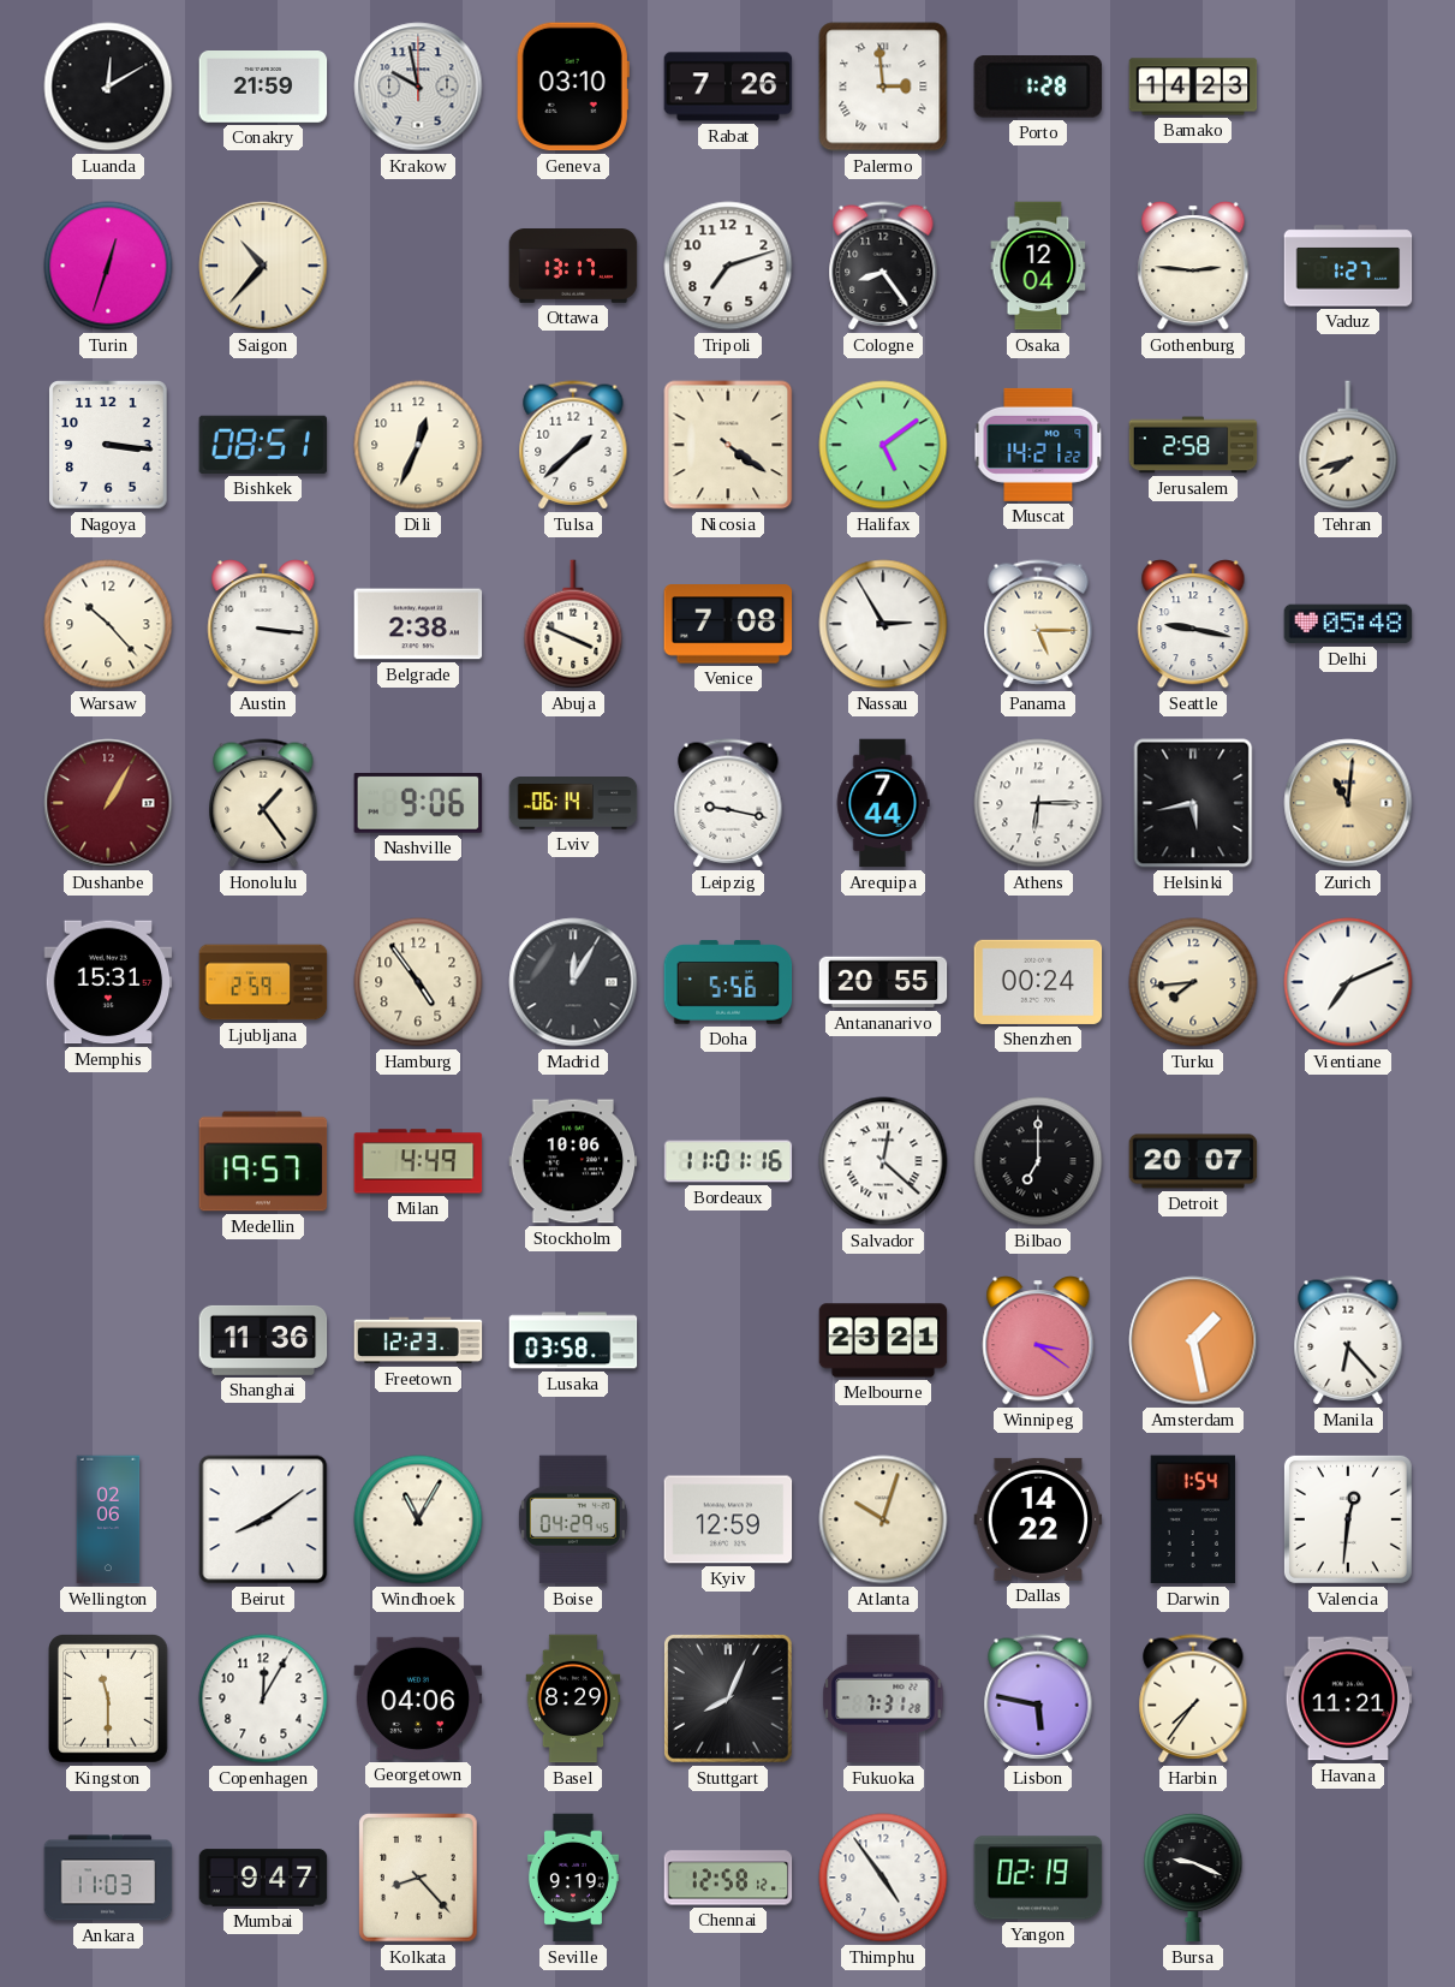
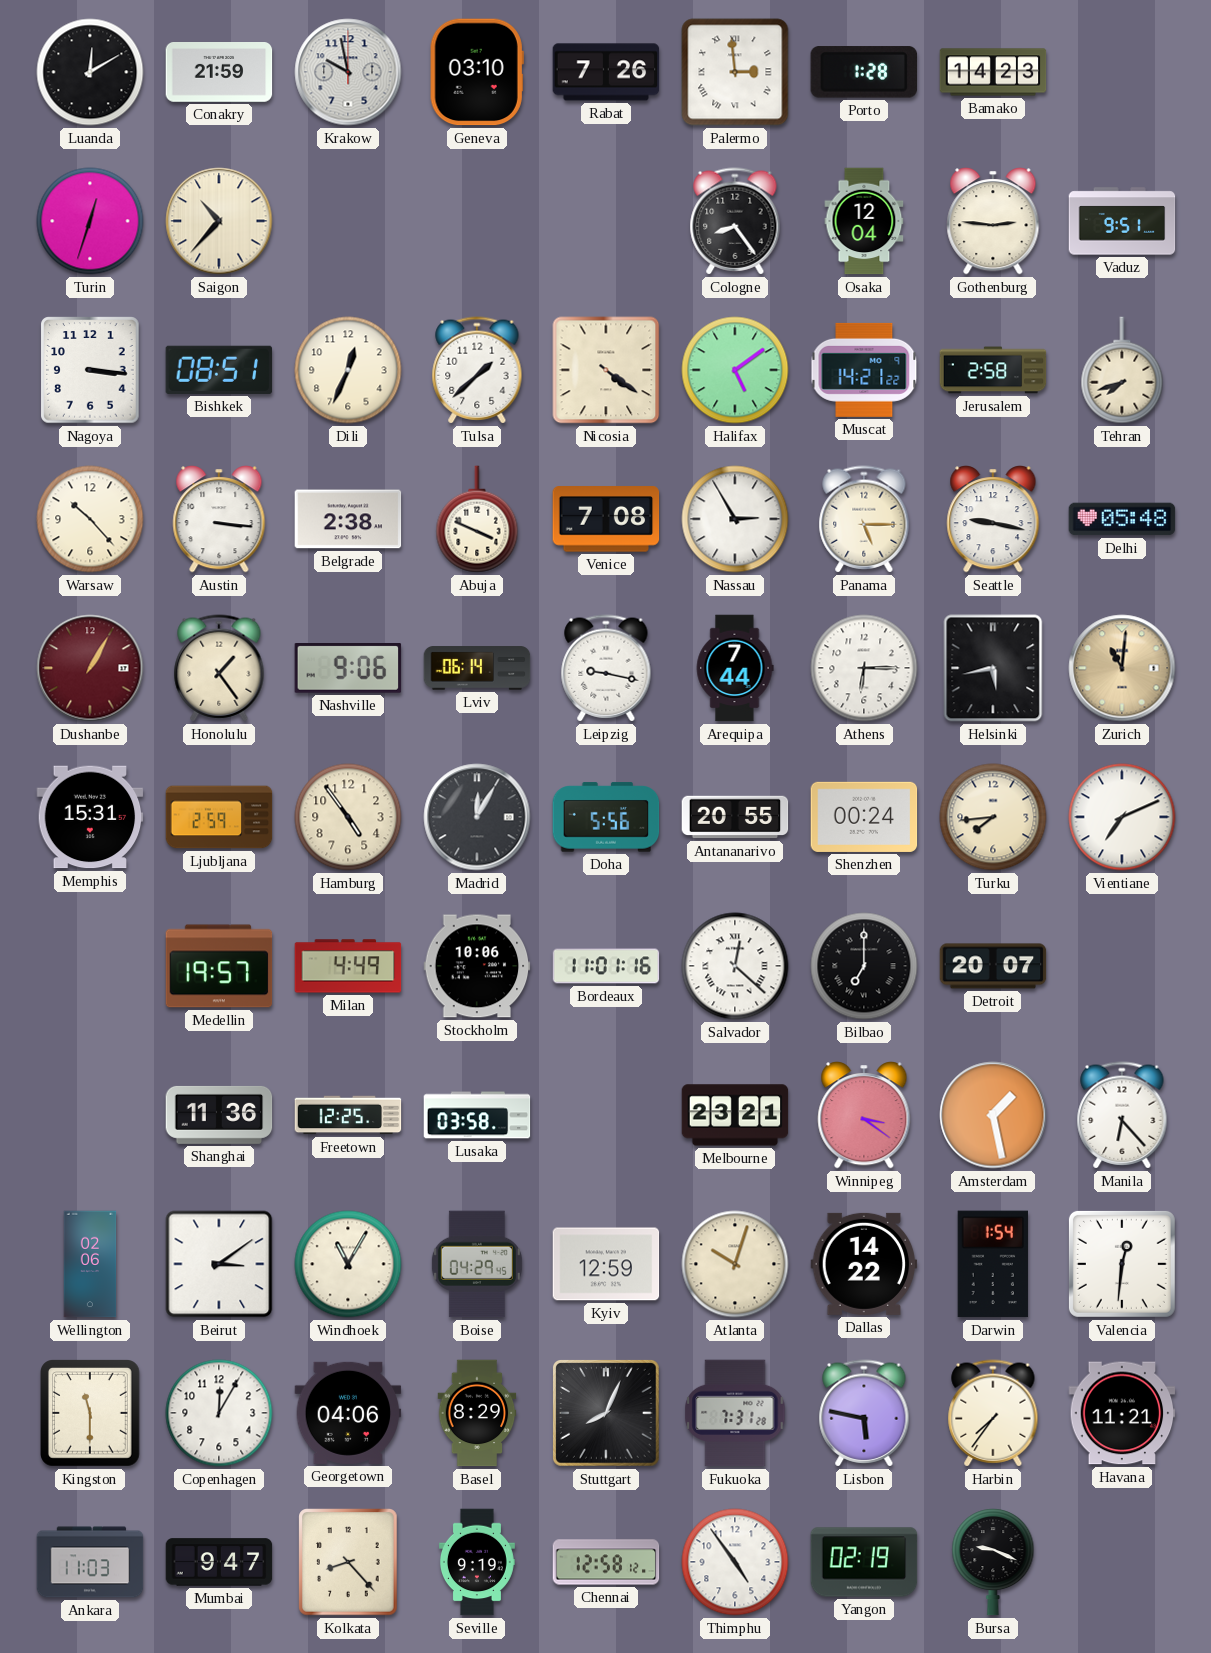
Ottawa: 13:17 -> none (573, 266)
Tripoli: 7:12 -> none (728, 266)
Vaduz: 1:27 -> 9:51 (1122, 221)
Freetown: 12:23 -> 12:25 (348, 1115)
Beirut: 8:09 -> 3:09 (219, 1264)
